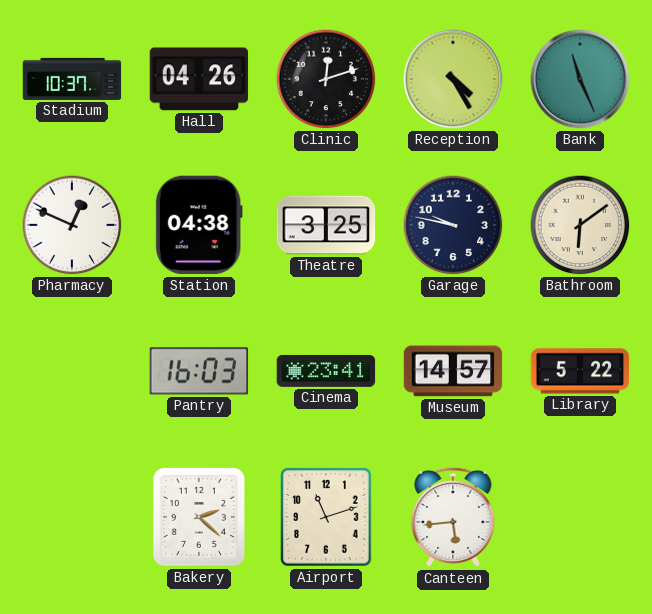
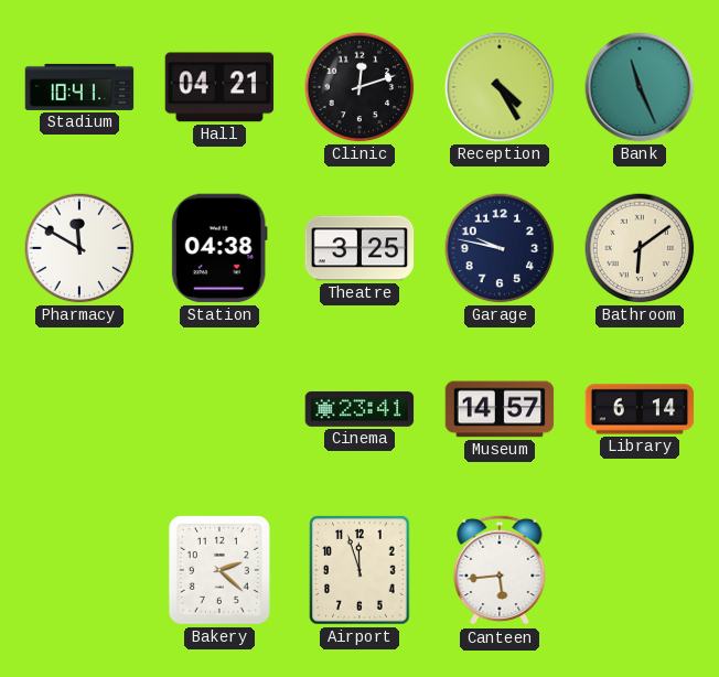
Stadium: 10:37 -> 10:41 (79, 87)
Hall: 04:26 -> 04:21 (219, 87)
Pharmacy: 12:49 -> 11:50 (79, 248)
Pantry: 16:03 -> none (199, 371)
Library: 5:22 -> 6:14 (640, 409)
Airport: 11:12 -> 11:57 (359, 570)
